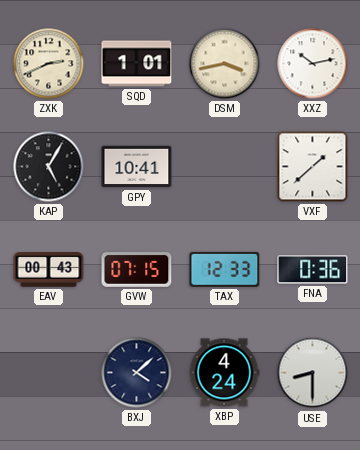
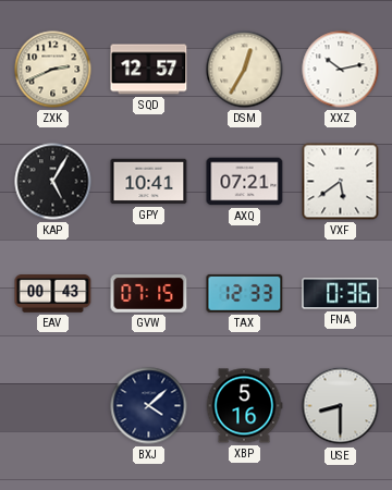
SQD: 1:01 -> 12:57 (149, 70)
DSM: 3:43 -> 12:35 (245, 70)
AXQ: none -> 07:21 (245, 182)
VXF: 1:38 -> 5:39 (341, 182)
XBP: 4:24 -> 5:16 (244, 406)
